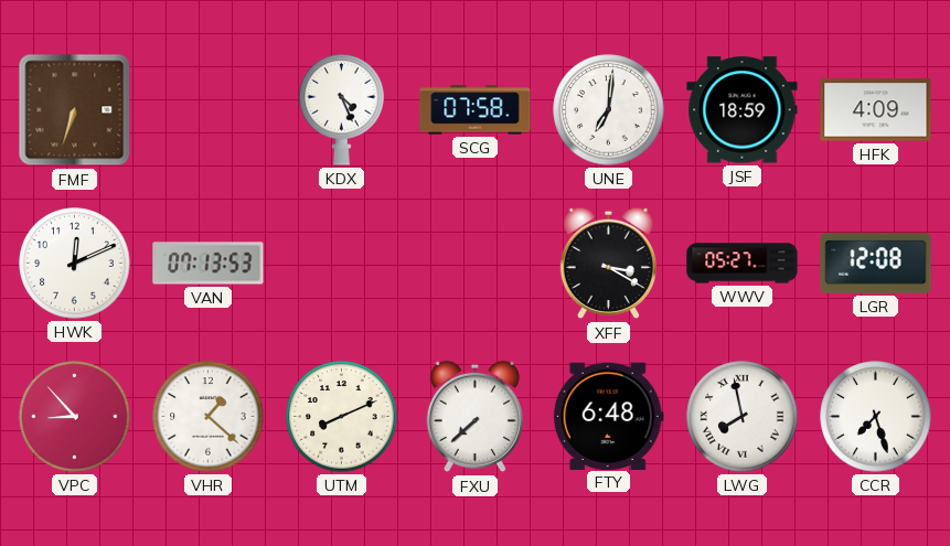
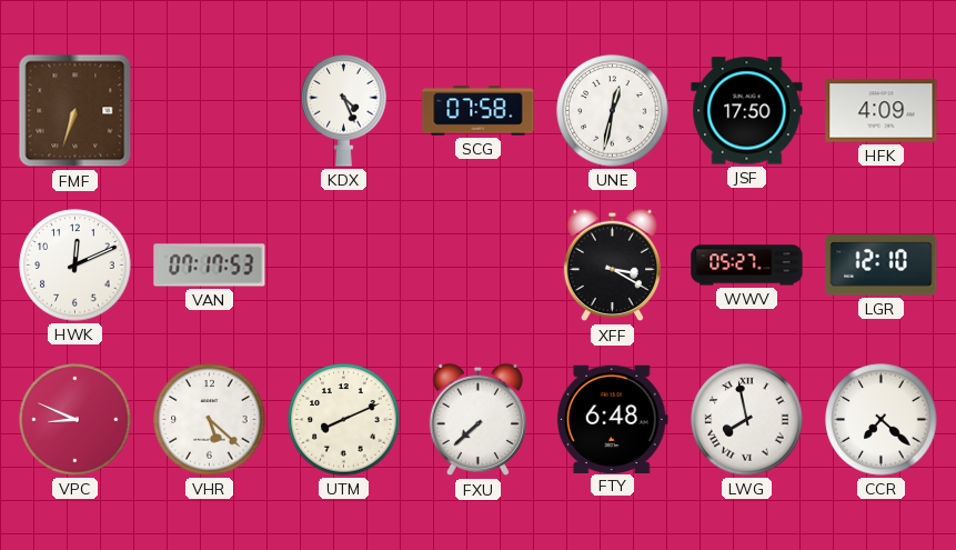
UNE: 7:01 -> 12:32 (613, 111)
JSF: 18:59 -> 17:50 (747, 111)
VAN: 07:13 -> 07:17 (210, 266)
LGR: 12:08 -> 12:10 (882, 266)
VPC: 8:53 -> 8:49 (76, 420)
VHR: 1:22 -> 5:22 (210, 420)
CCR: 7:27 -> 7:22 (882, 420)
